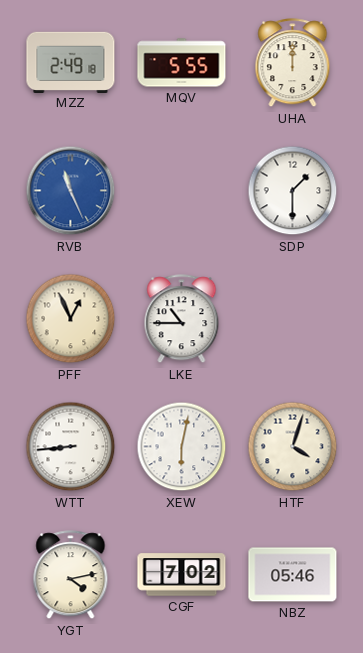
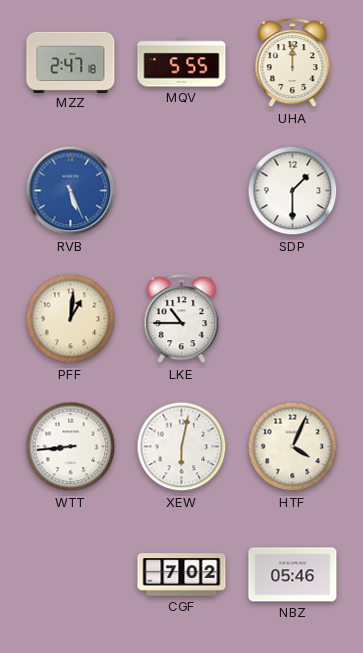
MZZ: 2:49 -> 2:47 (71, 62)
RVB: 11:26 -> 5:26 (71, 191)
PFF: 12:56 -> 1:01 (71, 319)
HTF: 4:03 -> 4:04 (293, 447)
YGT: 4:13 -> none (71, 575)
